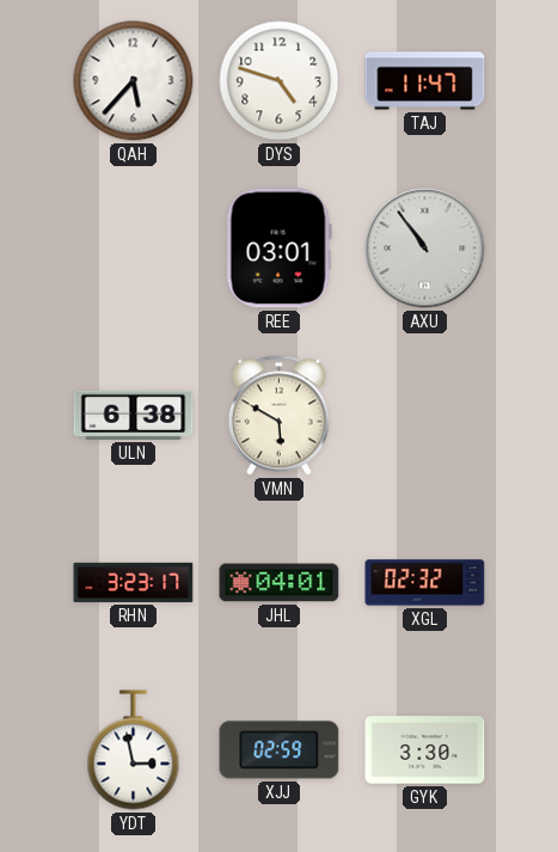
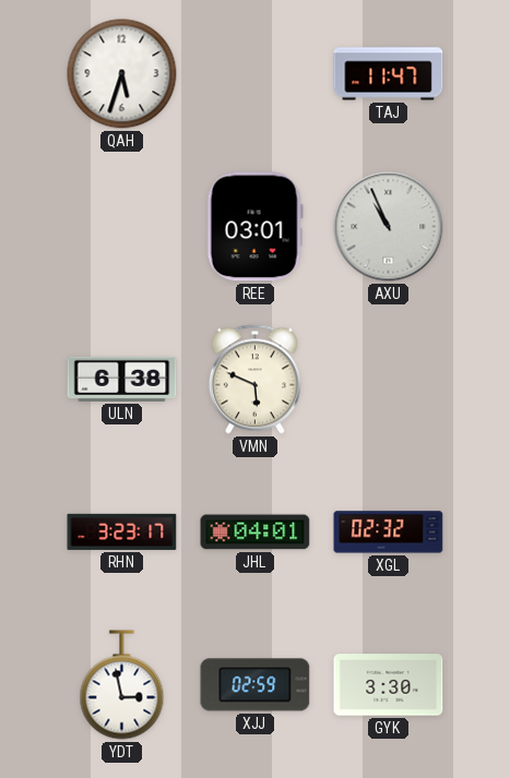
QAH: 5:37 -> 5:33 (122, 74)
DYS: 4:48 -> none (280, 81)
AXU: 10:54 -> 10:56 (389, 227)
VMN: 5:50 -> 5:49 (254, 380)
